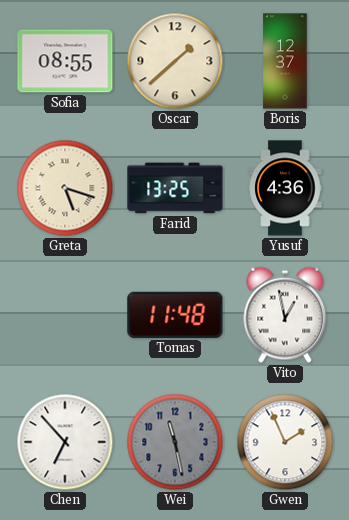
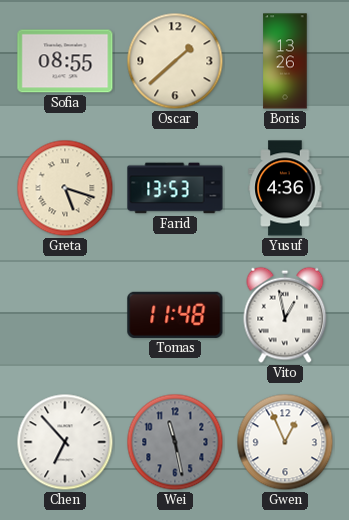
Boris: 12:37 -> 13:26 (285, 61)
Farid: 13:25 -> 13:53 (175, 188)
Gwen: 1:56 -> 12:56 (285, 442)
